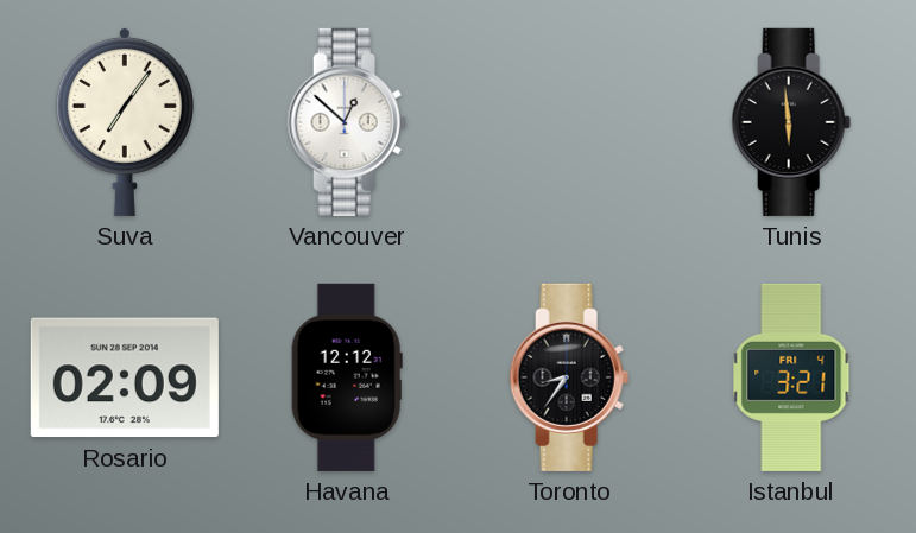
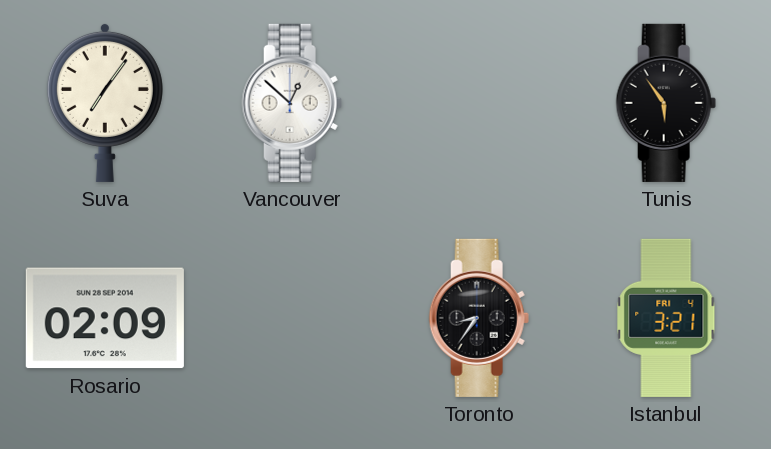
Tunis: 5:59 -> 5:54 (666, 103)
Havana: 12:12 -> none (347, 377)
